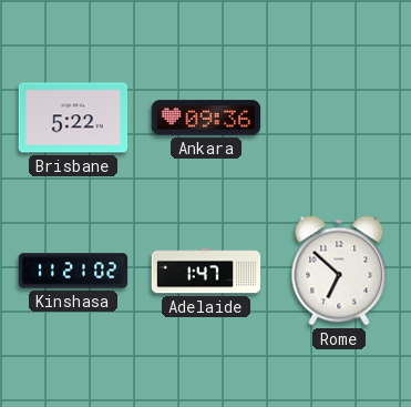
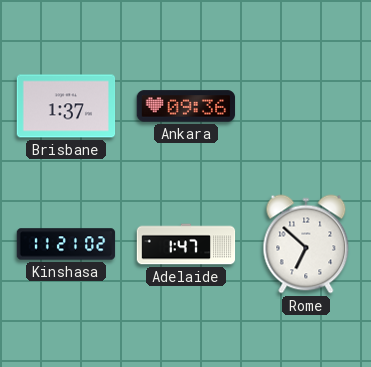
Brisbane: 5:22 -> 1:37 (66, 106)
